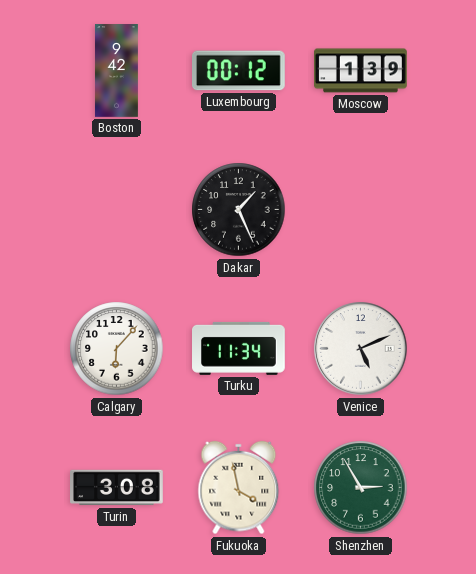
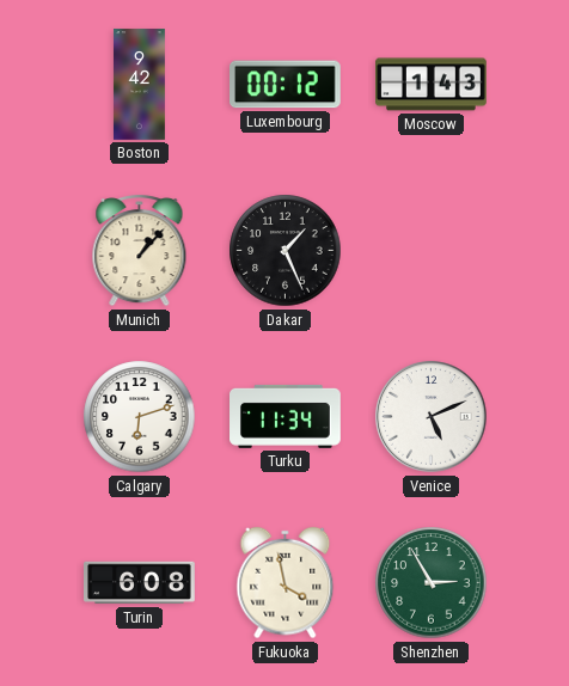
Moscow: 1:39 -> 1:43 (432, 85)
Munich: none -> 1:07 (140, 251)
Calgary: 6:07 -> 6:12 (140, 417)
Turin: 3:08 -> 6:08 (140, 583)
